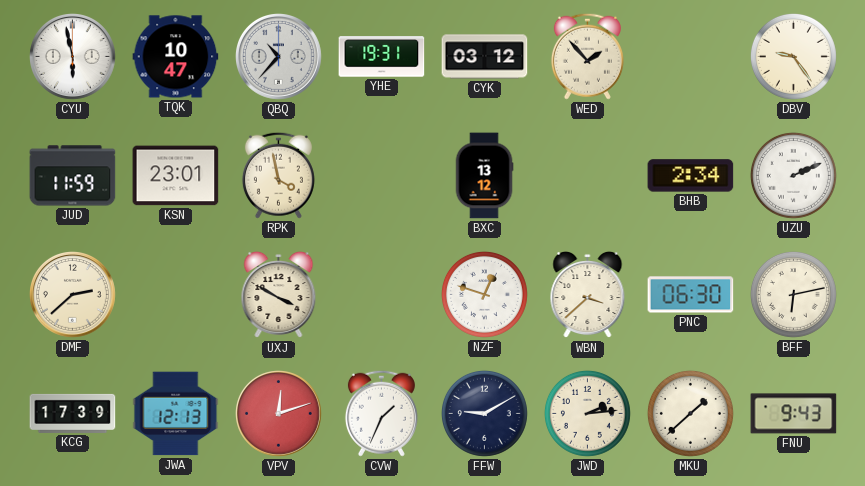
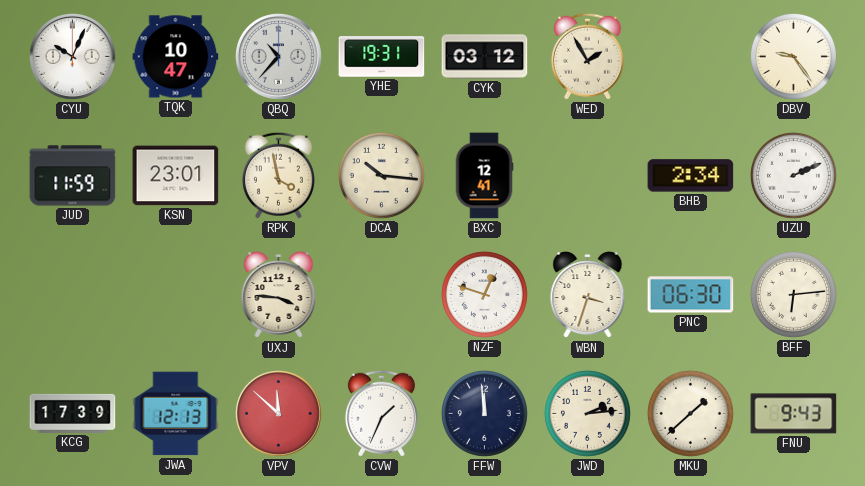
CYU: 5:58 -> 10:04 (73, 57)
WED: 1:53 -> 1:55 (587, 56)
DCA: none -> 10:16 (381, 175)
BXC: 13:12 -> 12:41 (484, 176)
DMF: 2:38 -> none (73, 295)
UXJ: 3:50 -> 3:46 (279, 295)
WBN: 3:38 -> 3:33 (588, 295)
BFF: 6:13 -> 6:14 (793, 294)
VPV: 12:12 -> 11:52 (279, 414)
FFW: 9:10 -> 11:59 (484, 413)
